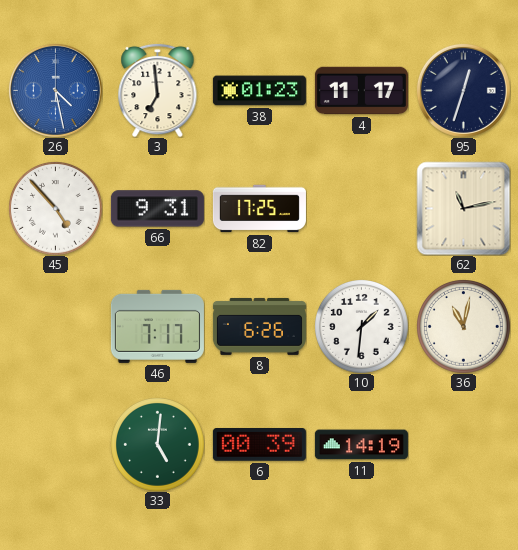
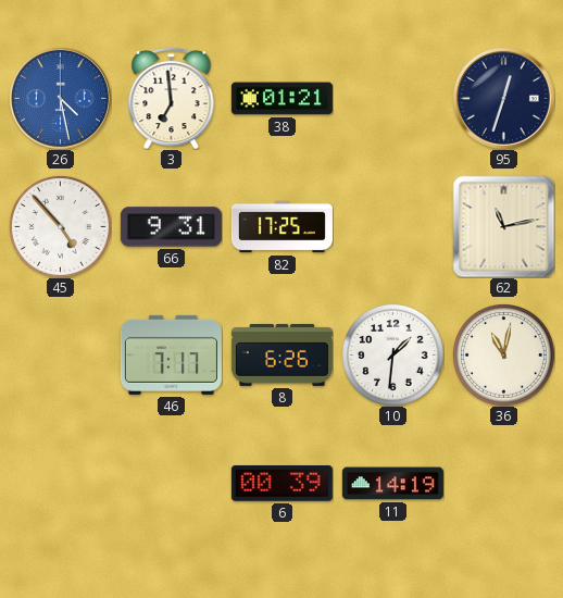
38: 01:23 -> 01:21 (281, 99)
4: 11:17 -> none (361, 91)
33: 5:01 -> none (158, 445)
